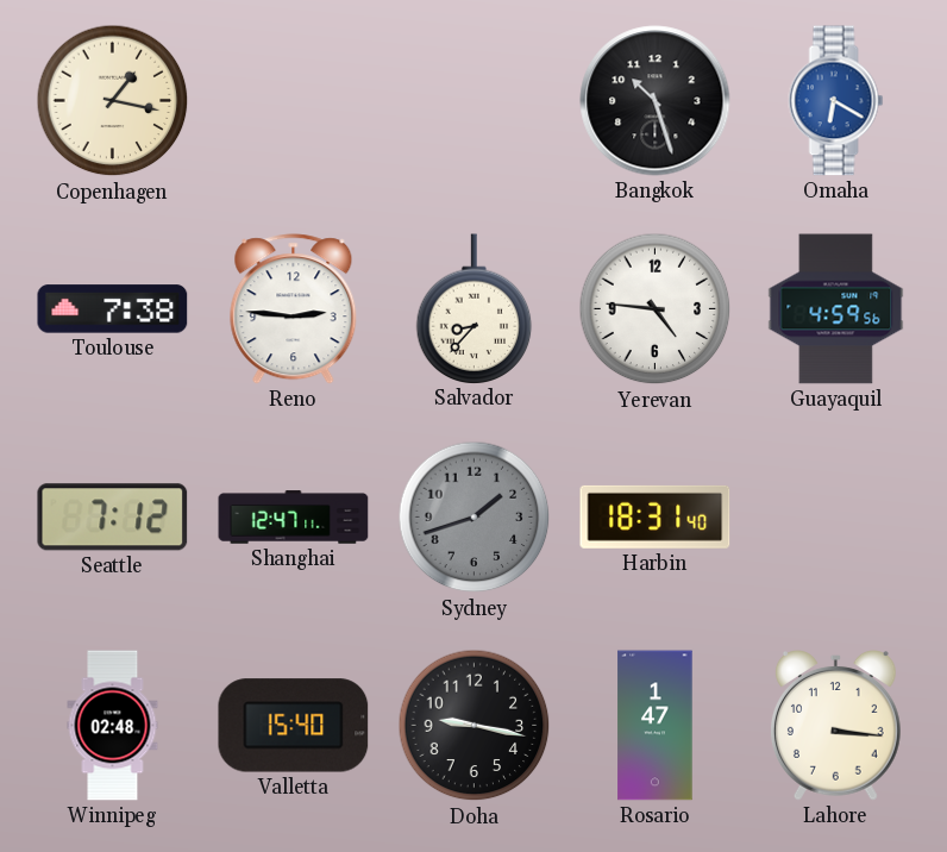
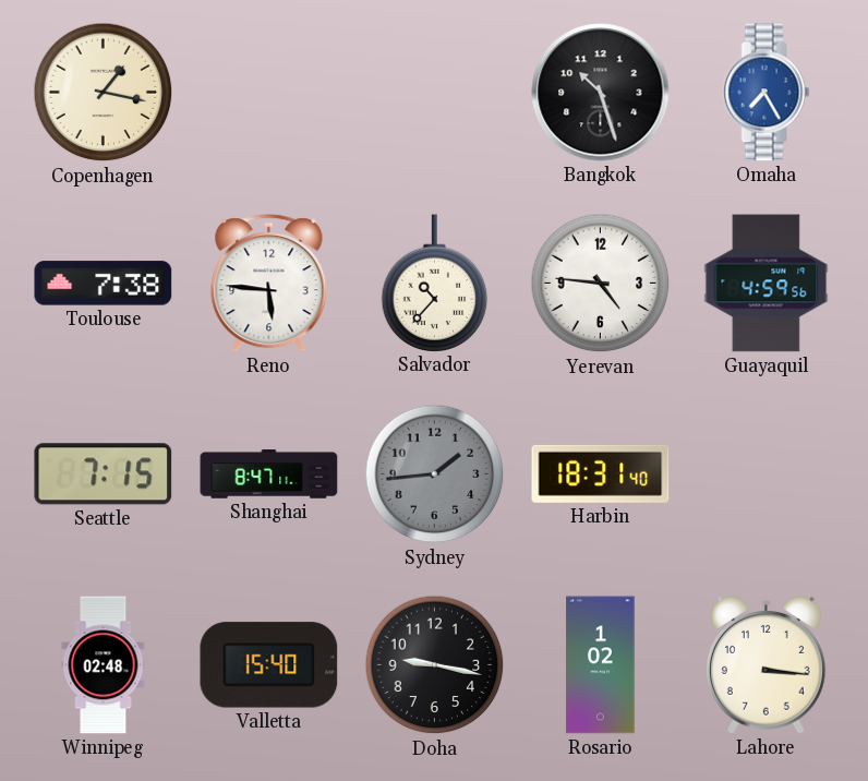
Omaha: 6:20 -> 7:25 (767, 93)
Reno: 2:46 -> 5:46 (269, 284)
Salvador: 8:37 -> 10:37 (435, 283)
Seattle: 7:12 -> 7:15 (104, 474)
Shanghai: 12:47 -> 8:47 (269, 474)
Sydney: 1:42 -> 1:44 (435, 474)
Rosario: 1:47 -> 1:02 (601, 665)
